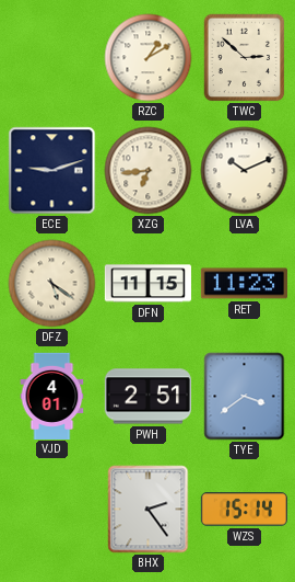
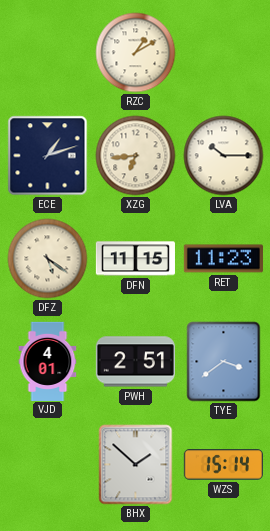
TWC: 2:52 -> none (245, 58)
ECE: 9:12 -> 1:12 (48, 156)
LVA: 10:11 -> 10:15 (224, 156)
BHX: 2:24 -> 1:52 (136, 465)
